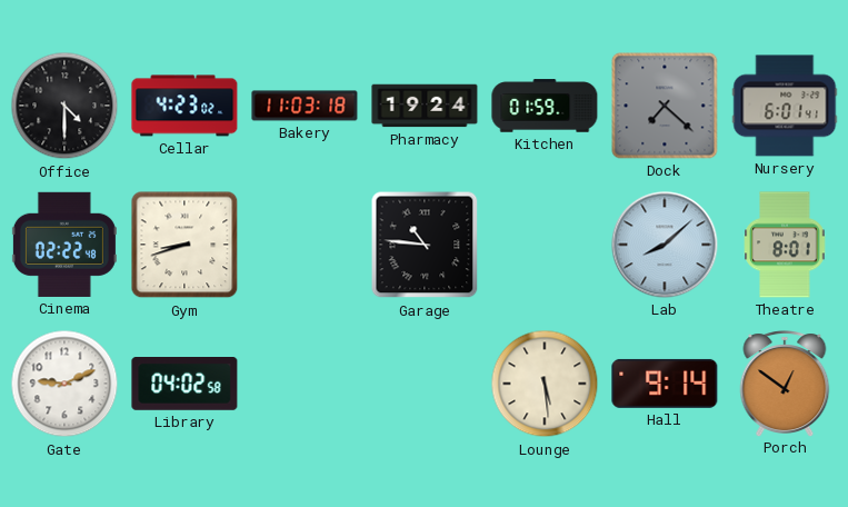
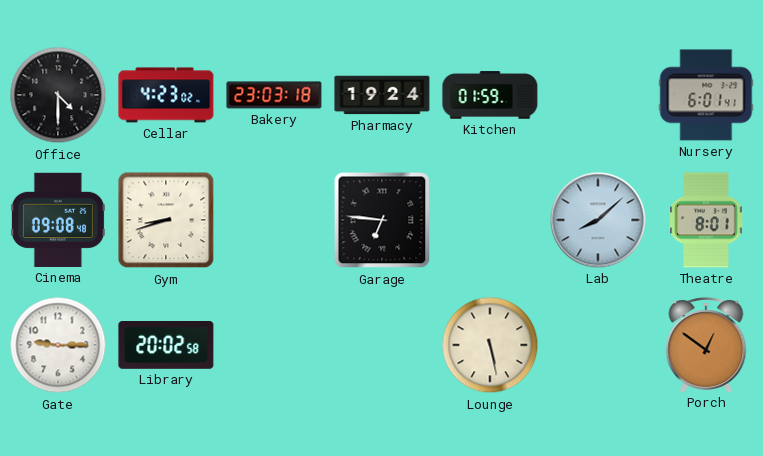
Bakery: 11:03 -> 23:03 (274, 95)
Dock: 7:22 -> none (665, 106)
Cinema: 02:22 -> 09:08 (58, 220)
Garage: 10:46 -> 6:46 (382, 220)
Gate: 9:11 -> 9:15 (58, 345)
Library: 04:02 -> 20:02 (166, 346)
Lounge: 5:29 -> 5:28 (490, 345)
Hall: 9:14 -> none (665, 384)
